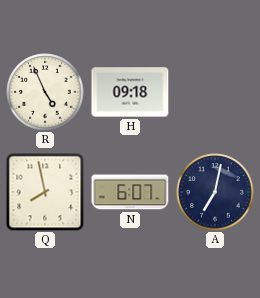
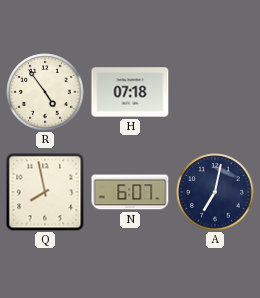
R: 4:56 -> 4:54 (45, 92)
H: 09:18 -> 07:18 (130, 92)
